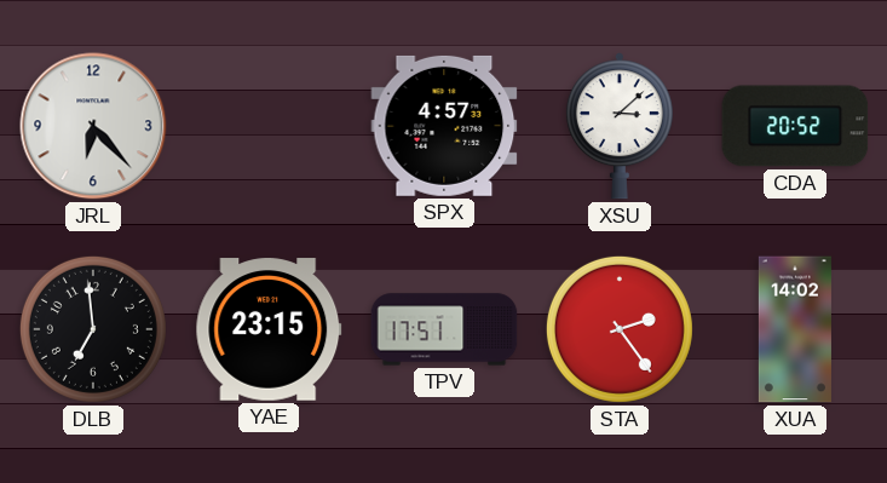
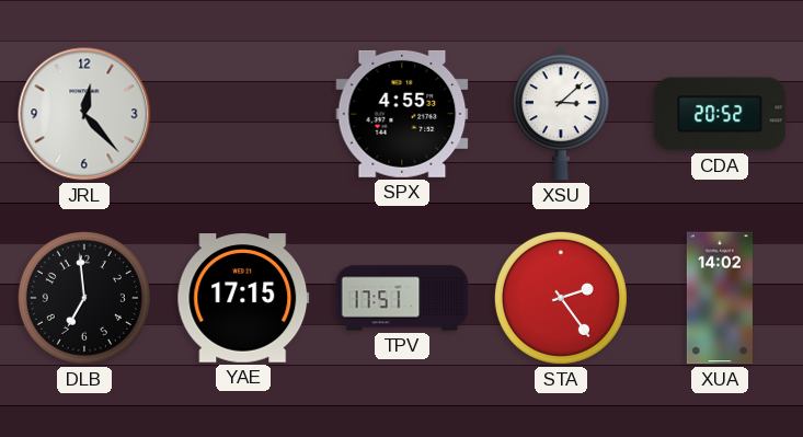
JRL: 6:23 -> 12:23 (84, 114)
SPX: 4:57 -> 4:55 (402, 114)
YAE: 23:15 -> 17:15 (243, 298)
